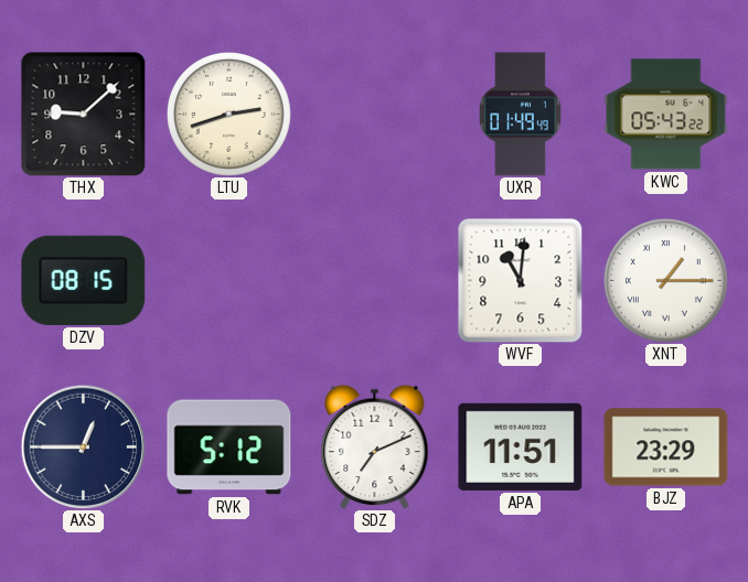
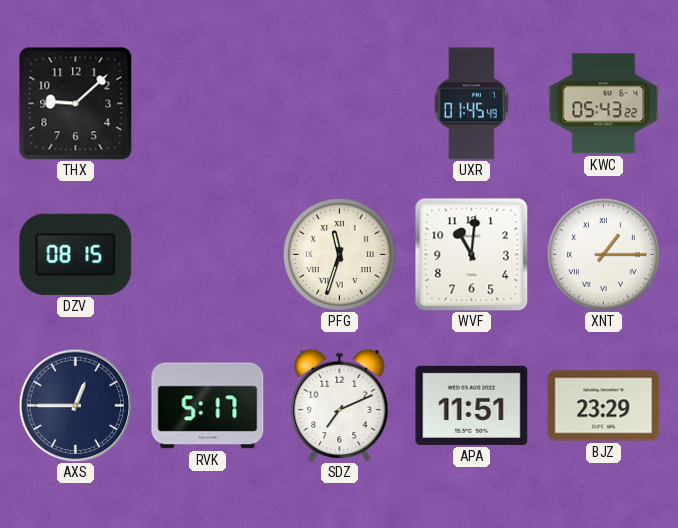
LTU: 2:42 -> none (228, 114)
UXR: 01:49 -> 01:45 (471, 104)
PFG: none -> 11:33 (339, 254)
RVK: 5:12 -> 5:17 (208, 406)
